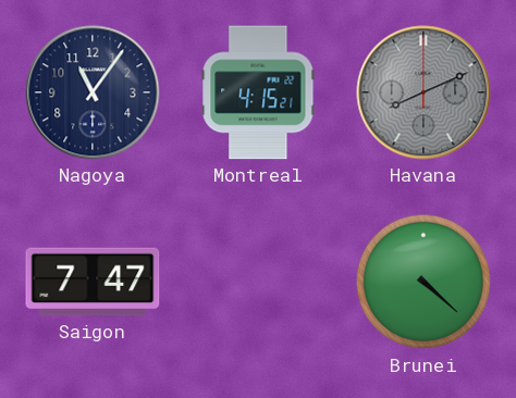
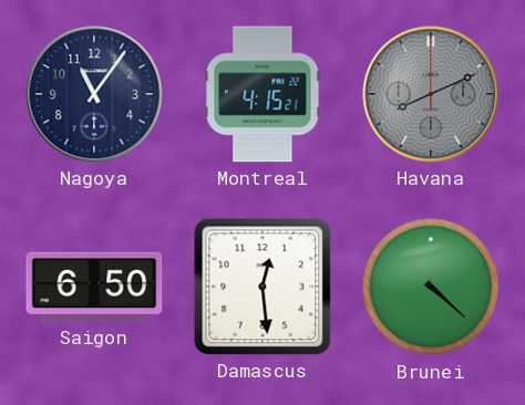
Saigon: 7:47 -> 6:50 (94, 287)
Damascus: none -> 12:29 (262, 287)
